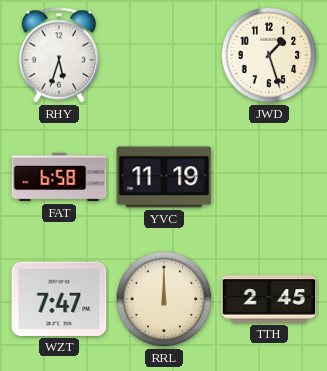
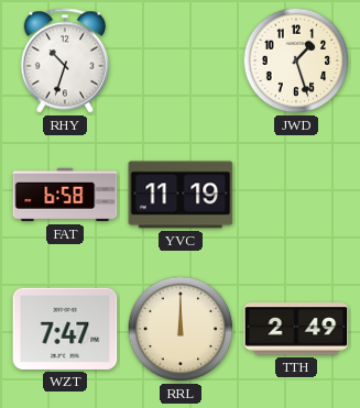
RHY: 5:33 -> 10:33 (65, 60)
TTH: 2:45 -> 2:49 (296, 329)
